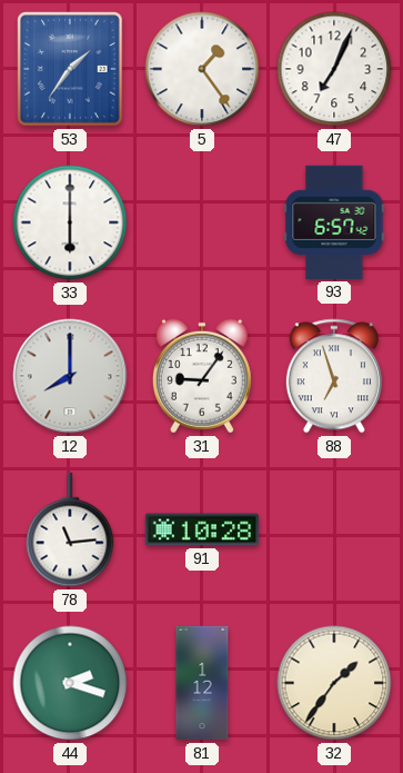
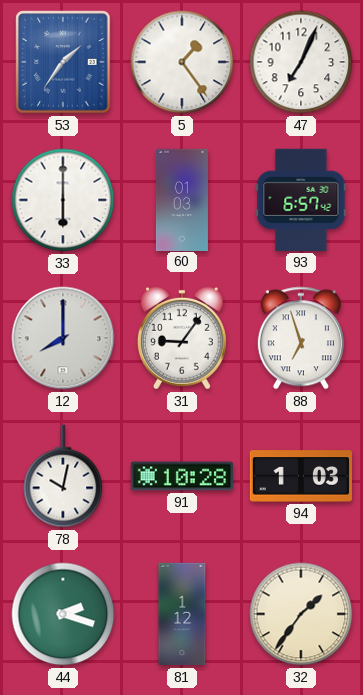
60: none -> 01:03 (182, 199)
78: 11:14 -> 10:02 (63, 476)
94: none -> 1:03 (300, 476)
